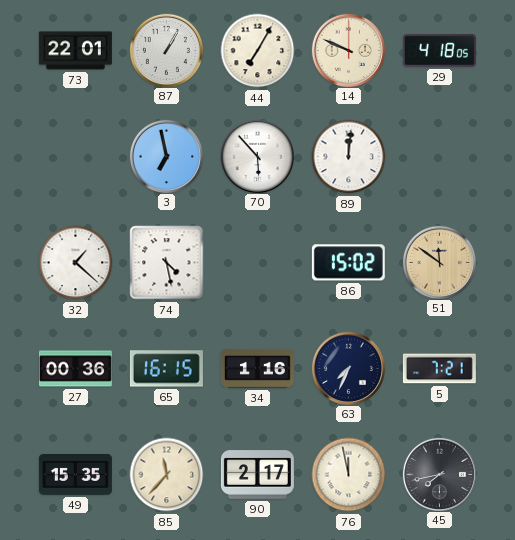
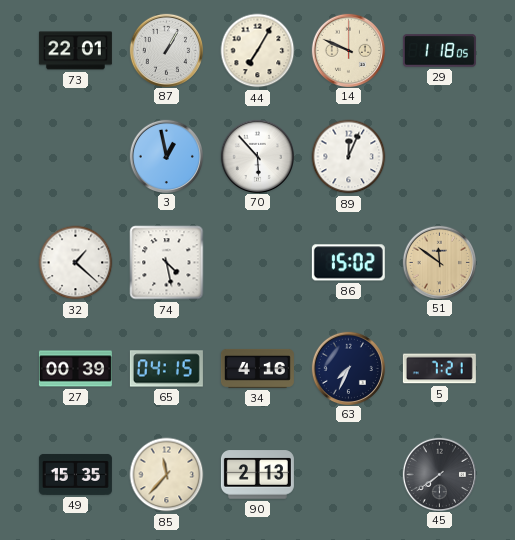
29: 4:18 -> 1:18 (439, 51)
3: 6:58 -> 12:58 (166, 156)
89: 12:01 -> 12:04 (349, 157)
27: 00:36 -> 00:39 (75, 369)
65: 16:15 -> 04:15 (166, 369)
34: 1:16 -> 4:16 (257, 368)
90: 2:17 -> 2:13 (257, 475)
76: 11:58 -> none (349, 475)
45: 7:43 -> 7:39 (439, 474)
